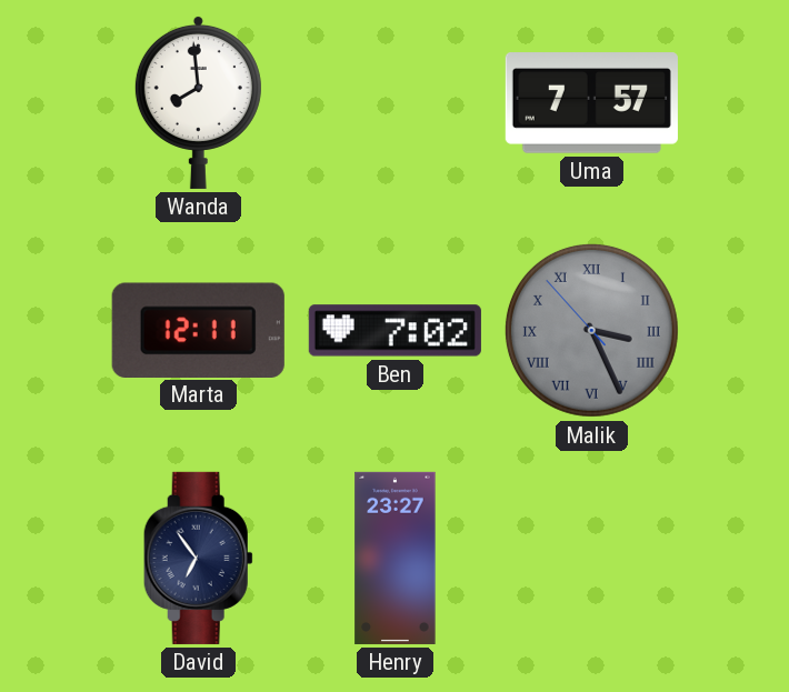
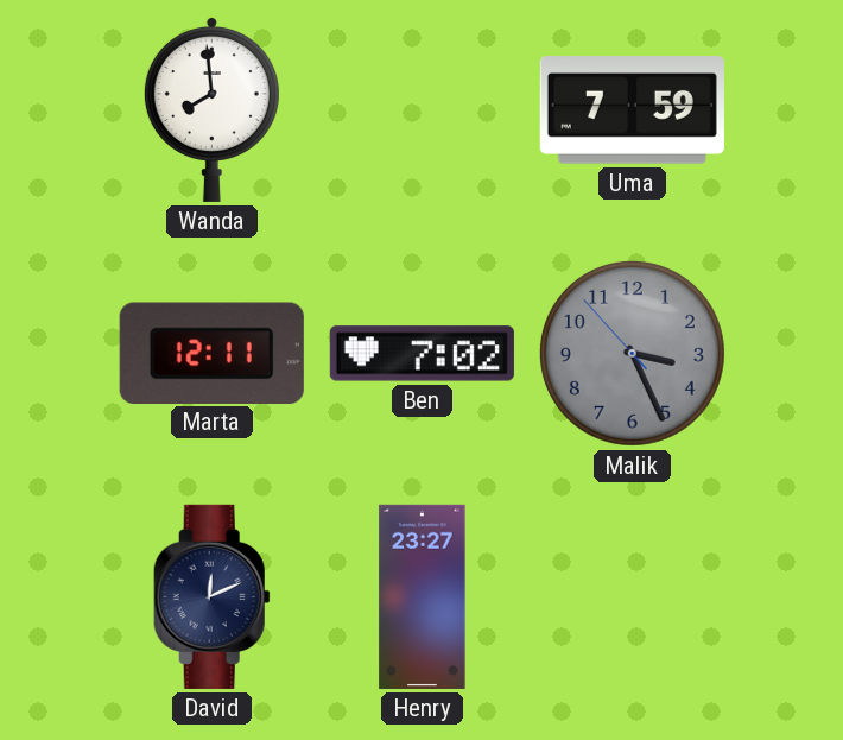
Uma: 7:57 -> 7:59 (632, 110)
Malik numerals: Roman -> Arabic (632, 353)
David: 6:54 -> 12:11 (211, 596)
